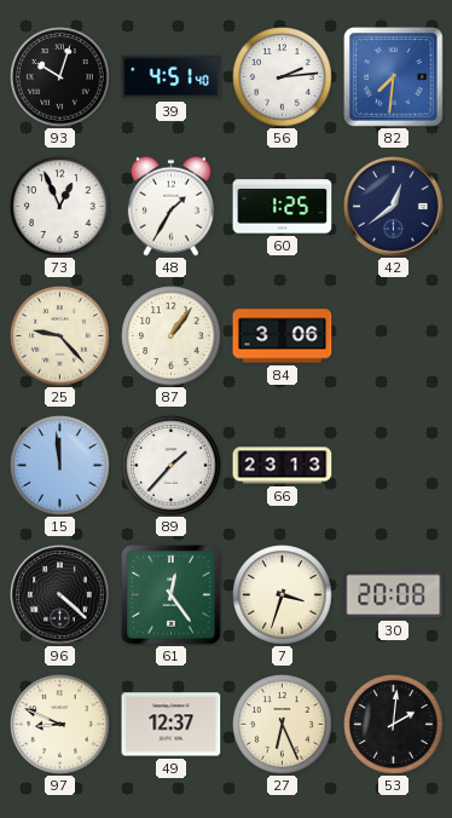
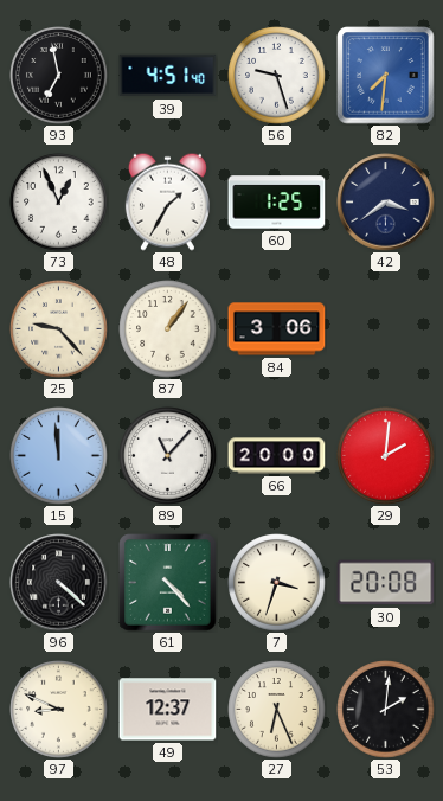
93: 10:03 -> 6:58 (59, 76)
56: 2:14 -> 9:27 (277, 76)
42: 12:39 -> 3:39 (386, 203)
89: 1:37 -> 11:07 (168, 456)
66: 23:13 -> 20:00 (277, 456)
29: none -> 2:01 (386, 456)
61: 12:24 -> 4:23 (168, 583)
